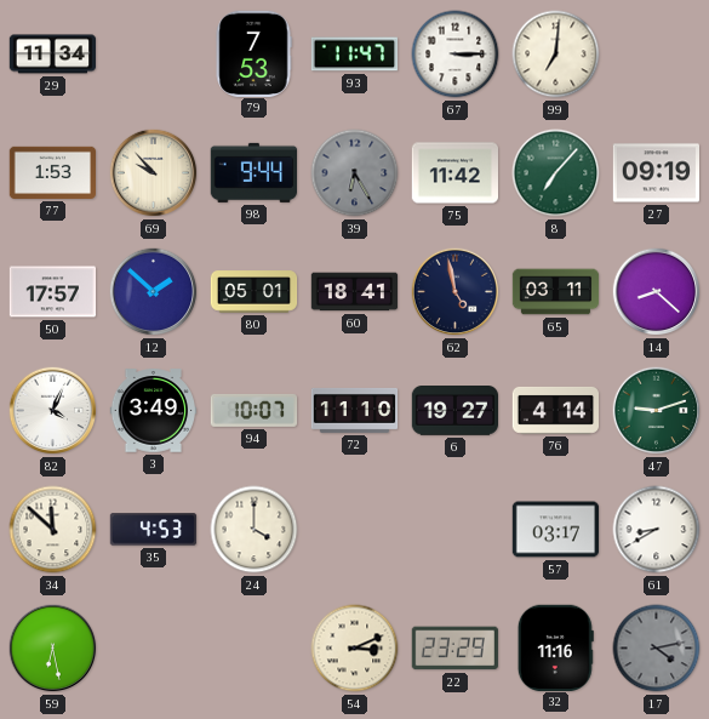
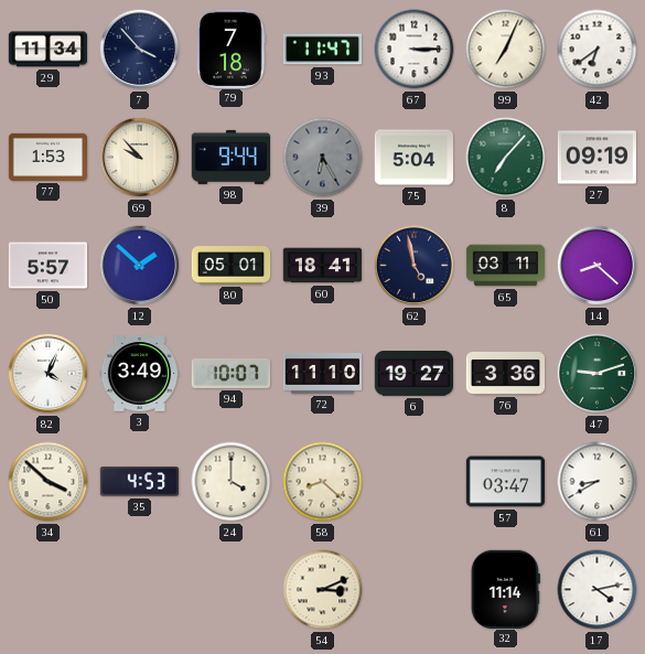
7: none -> 3:53 (140, 50)
79: 7:53 -> 7:18 (230, 49)
99: 7:01 -> 7:04 (506, 50)
42: none -> 6:39 (598, 50)
75: 11:42 -> 5:04 (415, 158)
50: 17:57 -> 5:57 (49, 266)
76: 4:14 -> 3:36 (506, 373)
34: 11:52 -> 3:52 (49, 482)
58: none -> 8:22 (323, 482)
57: 03:17 -> 03:47 (506, 482)
59: 6:28 -> none (53, 649)
22: 23:29 -> none (454, 649)
32: 11:16 -> 11:14 (505, 589)
17 dial: grey -> white (598, 590)
